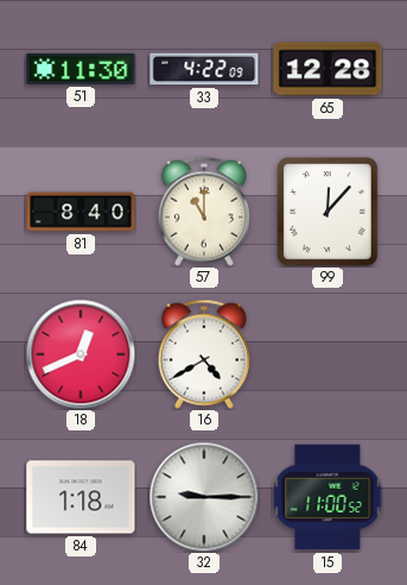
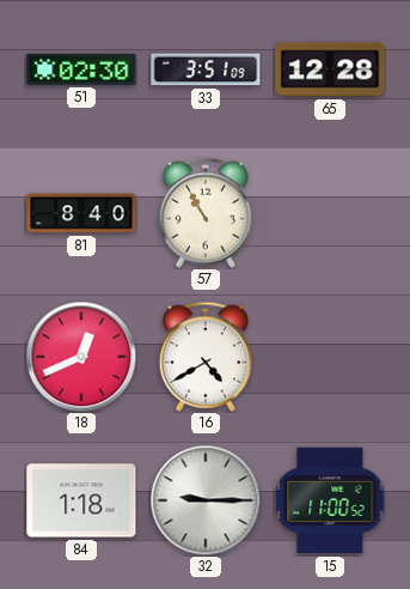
51: 11:30 -> 02:30 (81, 69)
33: 4:22 -> 3:51 (206, 69)
57: 11:00 -> 10:55 (206, 213)
99: 12:07 -> none (329, 213)
